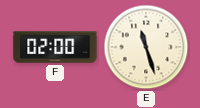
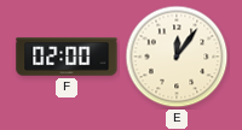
E: 11:27 -> 12:06 (177, 57)
